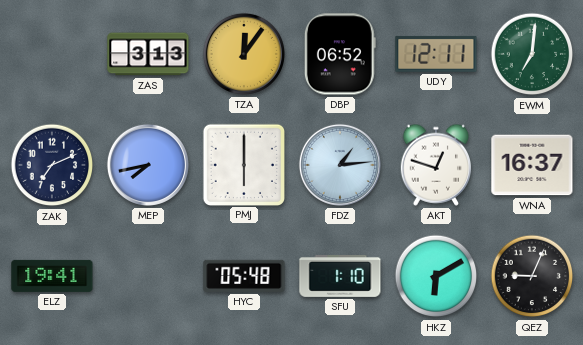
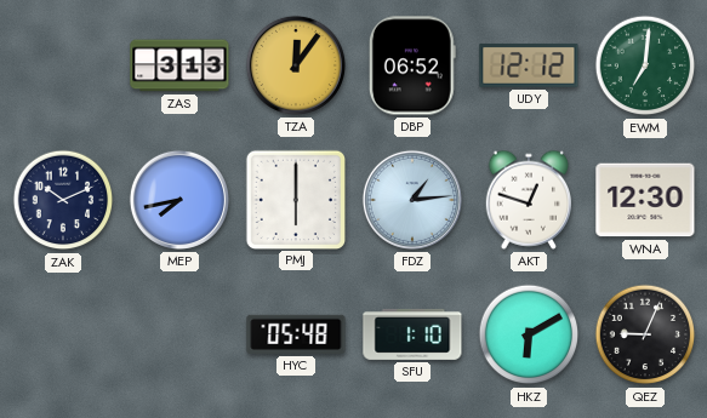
UDY: 12:11 -> 12:12 (529, 65)
ZAK: 7:11 -> 10:11 (63, 200)
WNA: 16:37 -> 12:30 (645, 200)
ELZ: 19:41 -> none (52, 276)
